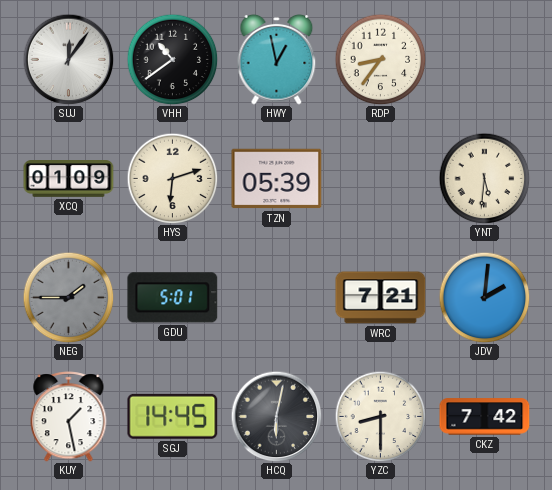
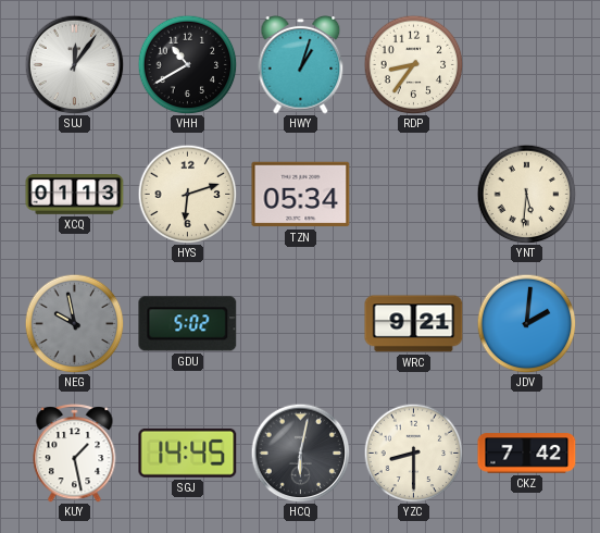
VHH: 10:39 -> 10:40 (187, 64)
HWY: 12:58 -> 1:03 (301, 65)
XCQ: 01:09 -> 01:13 (75, 195)
TZN: 05:39 -> 05:34 (301, 195)
NEG: 1:45 -> 9:58 (74, 323)
GDU: 5:01 -> 5:02 (188, 324)
WRC: 7:21 -> 9:21 (414, 324)
